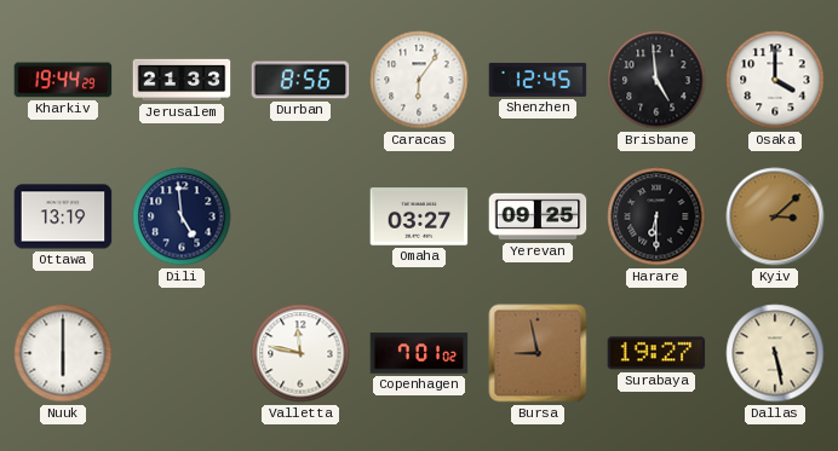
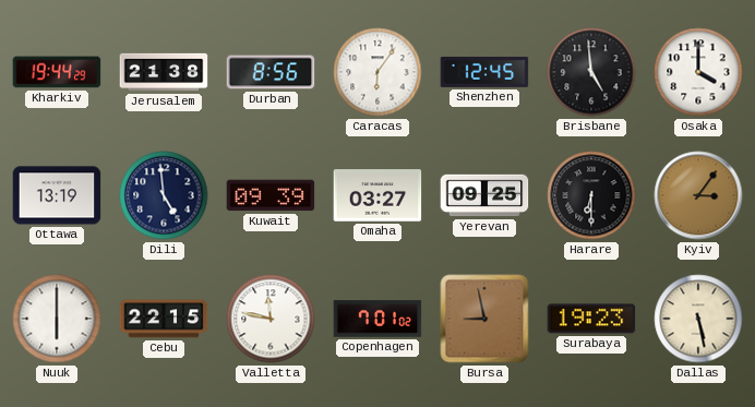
Jerusalem: 21:33 -> 21:38 (164, 72)
Kuwait: none -> 09:39 (271, 195)
Kyiv: 3:08 -> 3:06 (698, 195)
Cebu: none -> 22:15 (164, 319)
Surabaya: 19:27 -> 19:23 (591, 319)
